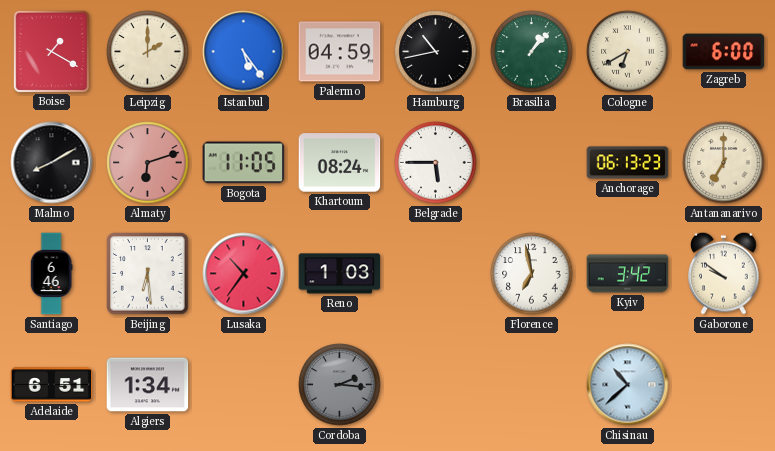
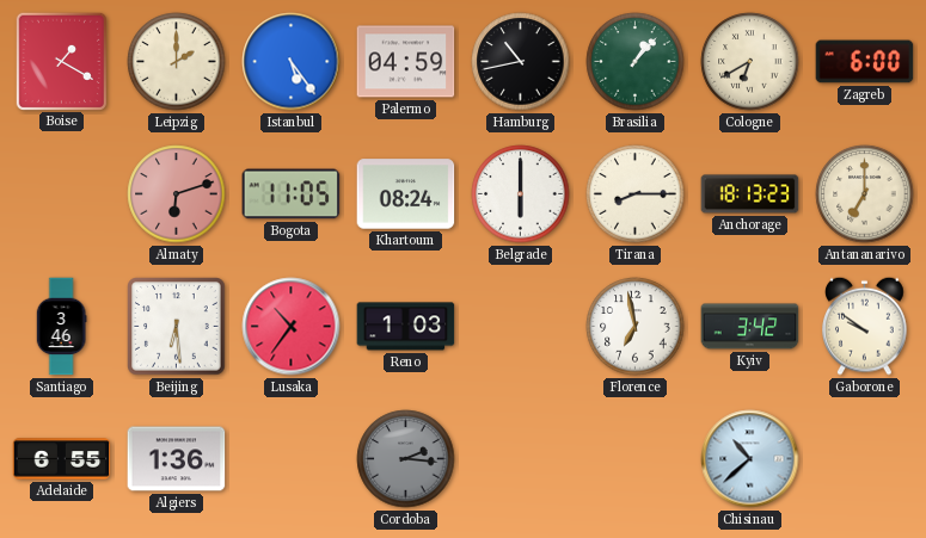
Malmo: 8:10 -> none (52, 163)
Belgrade: 5:45 -> 6:00 (521, 194)
Tirana: none -> 8:15 (636, 194)
Anchorage: 06:13 -> 18:13 (750, 194)
Santiago: 6:46 -> 3:46 (61, 327)
Adelaide: 6:51 -> 6:55 (62, 459)
Algiers: 1:34 -> 1:36 (177, 459)
